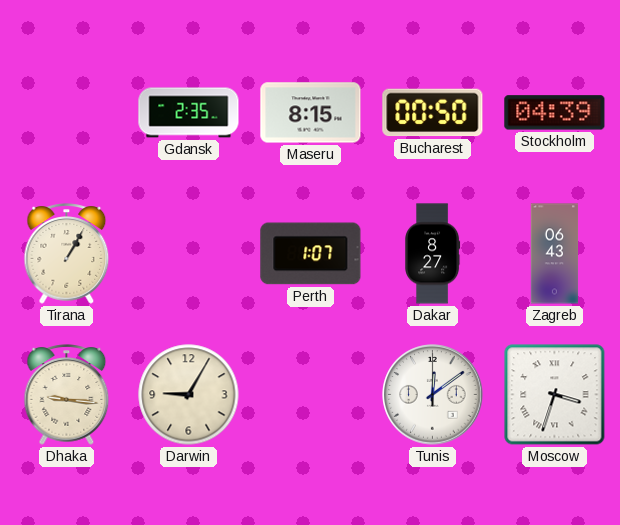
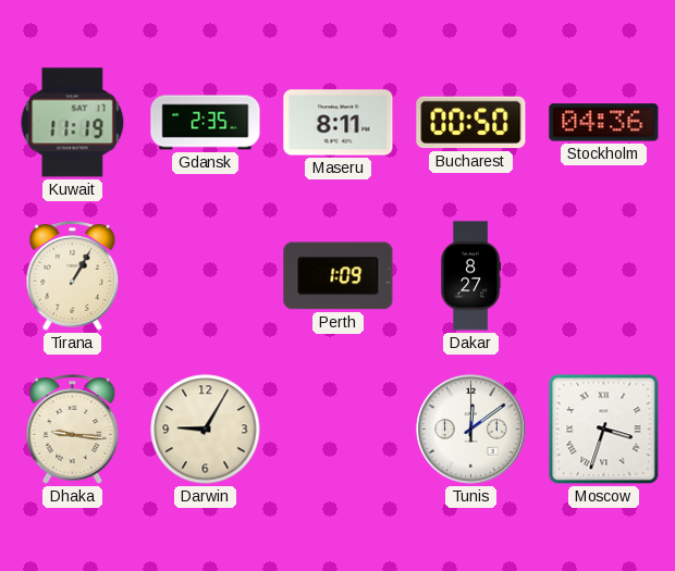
Kuwait: none -> 11:19 (73, 123)
Maseru: 8:15 -> 8:11 (339, 123)
Stockholm: 04:39 -> 04:36 (604, 123)
Perth: 1:07 -> 1:09 (339, 276)
Zagreb: 06:43 -> none (555, 254)
